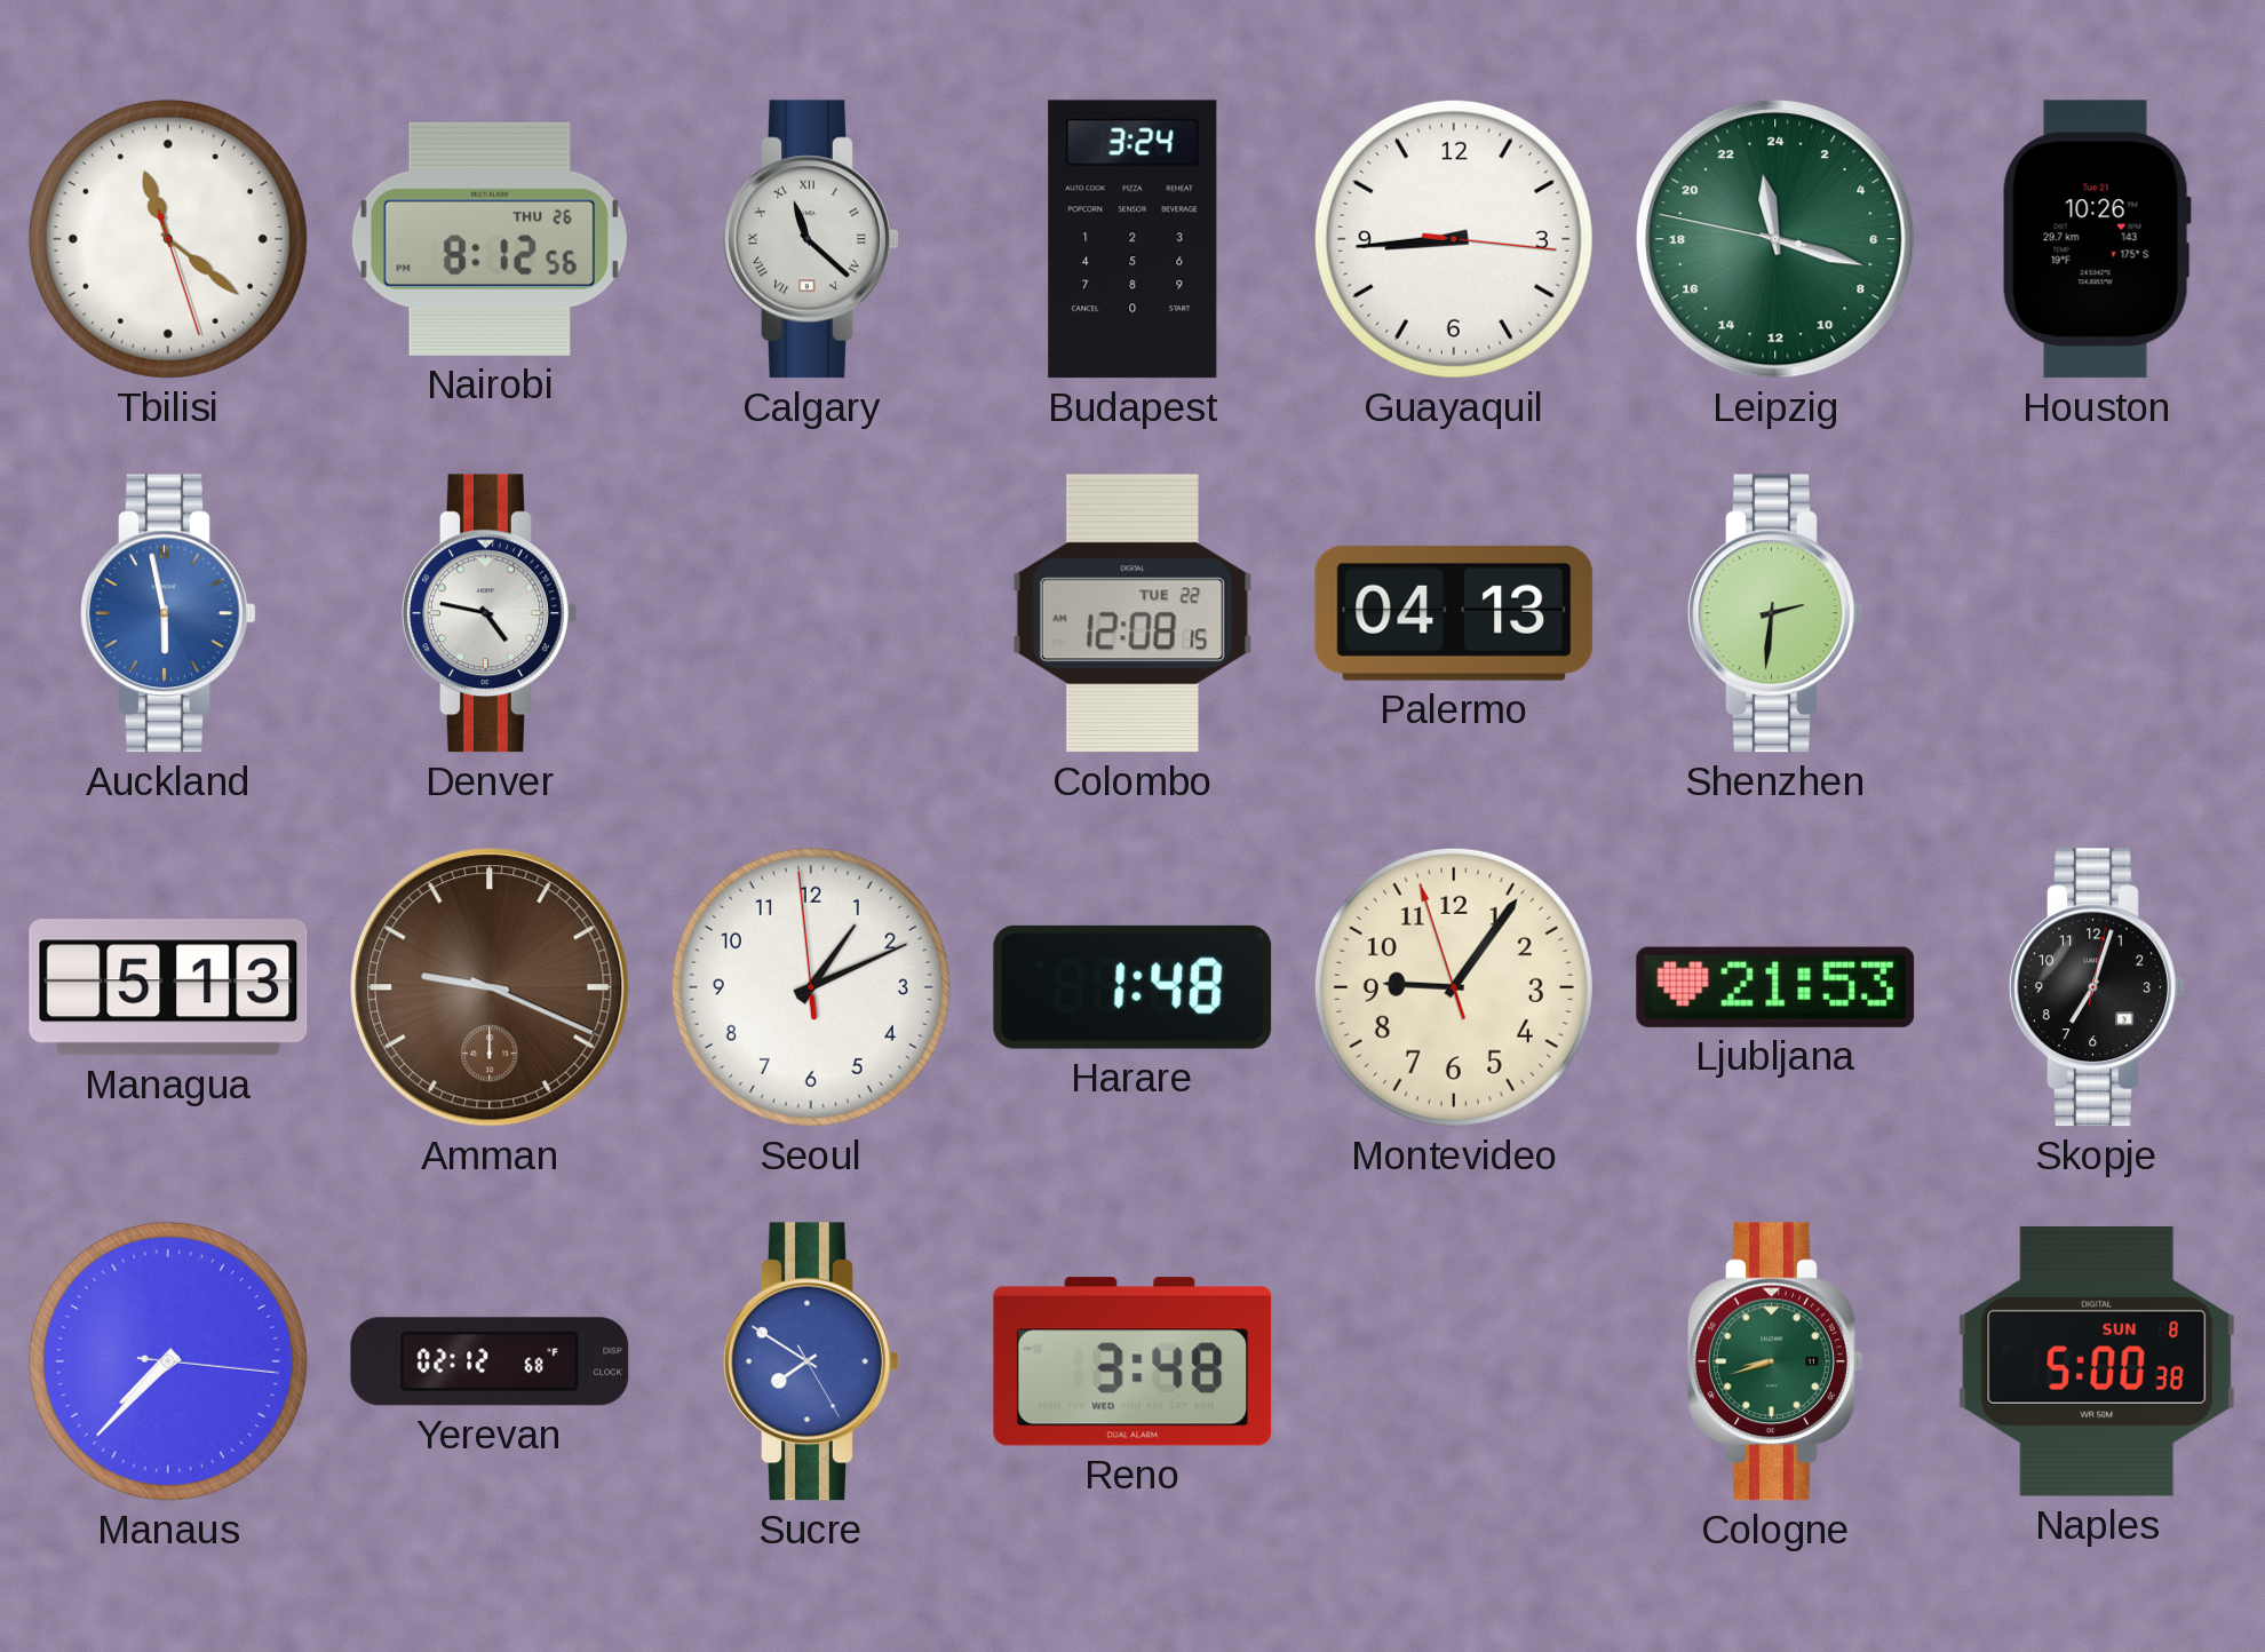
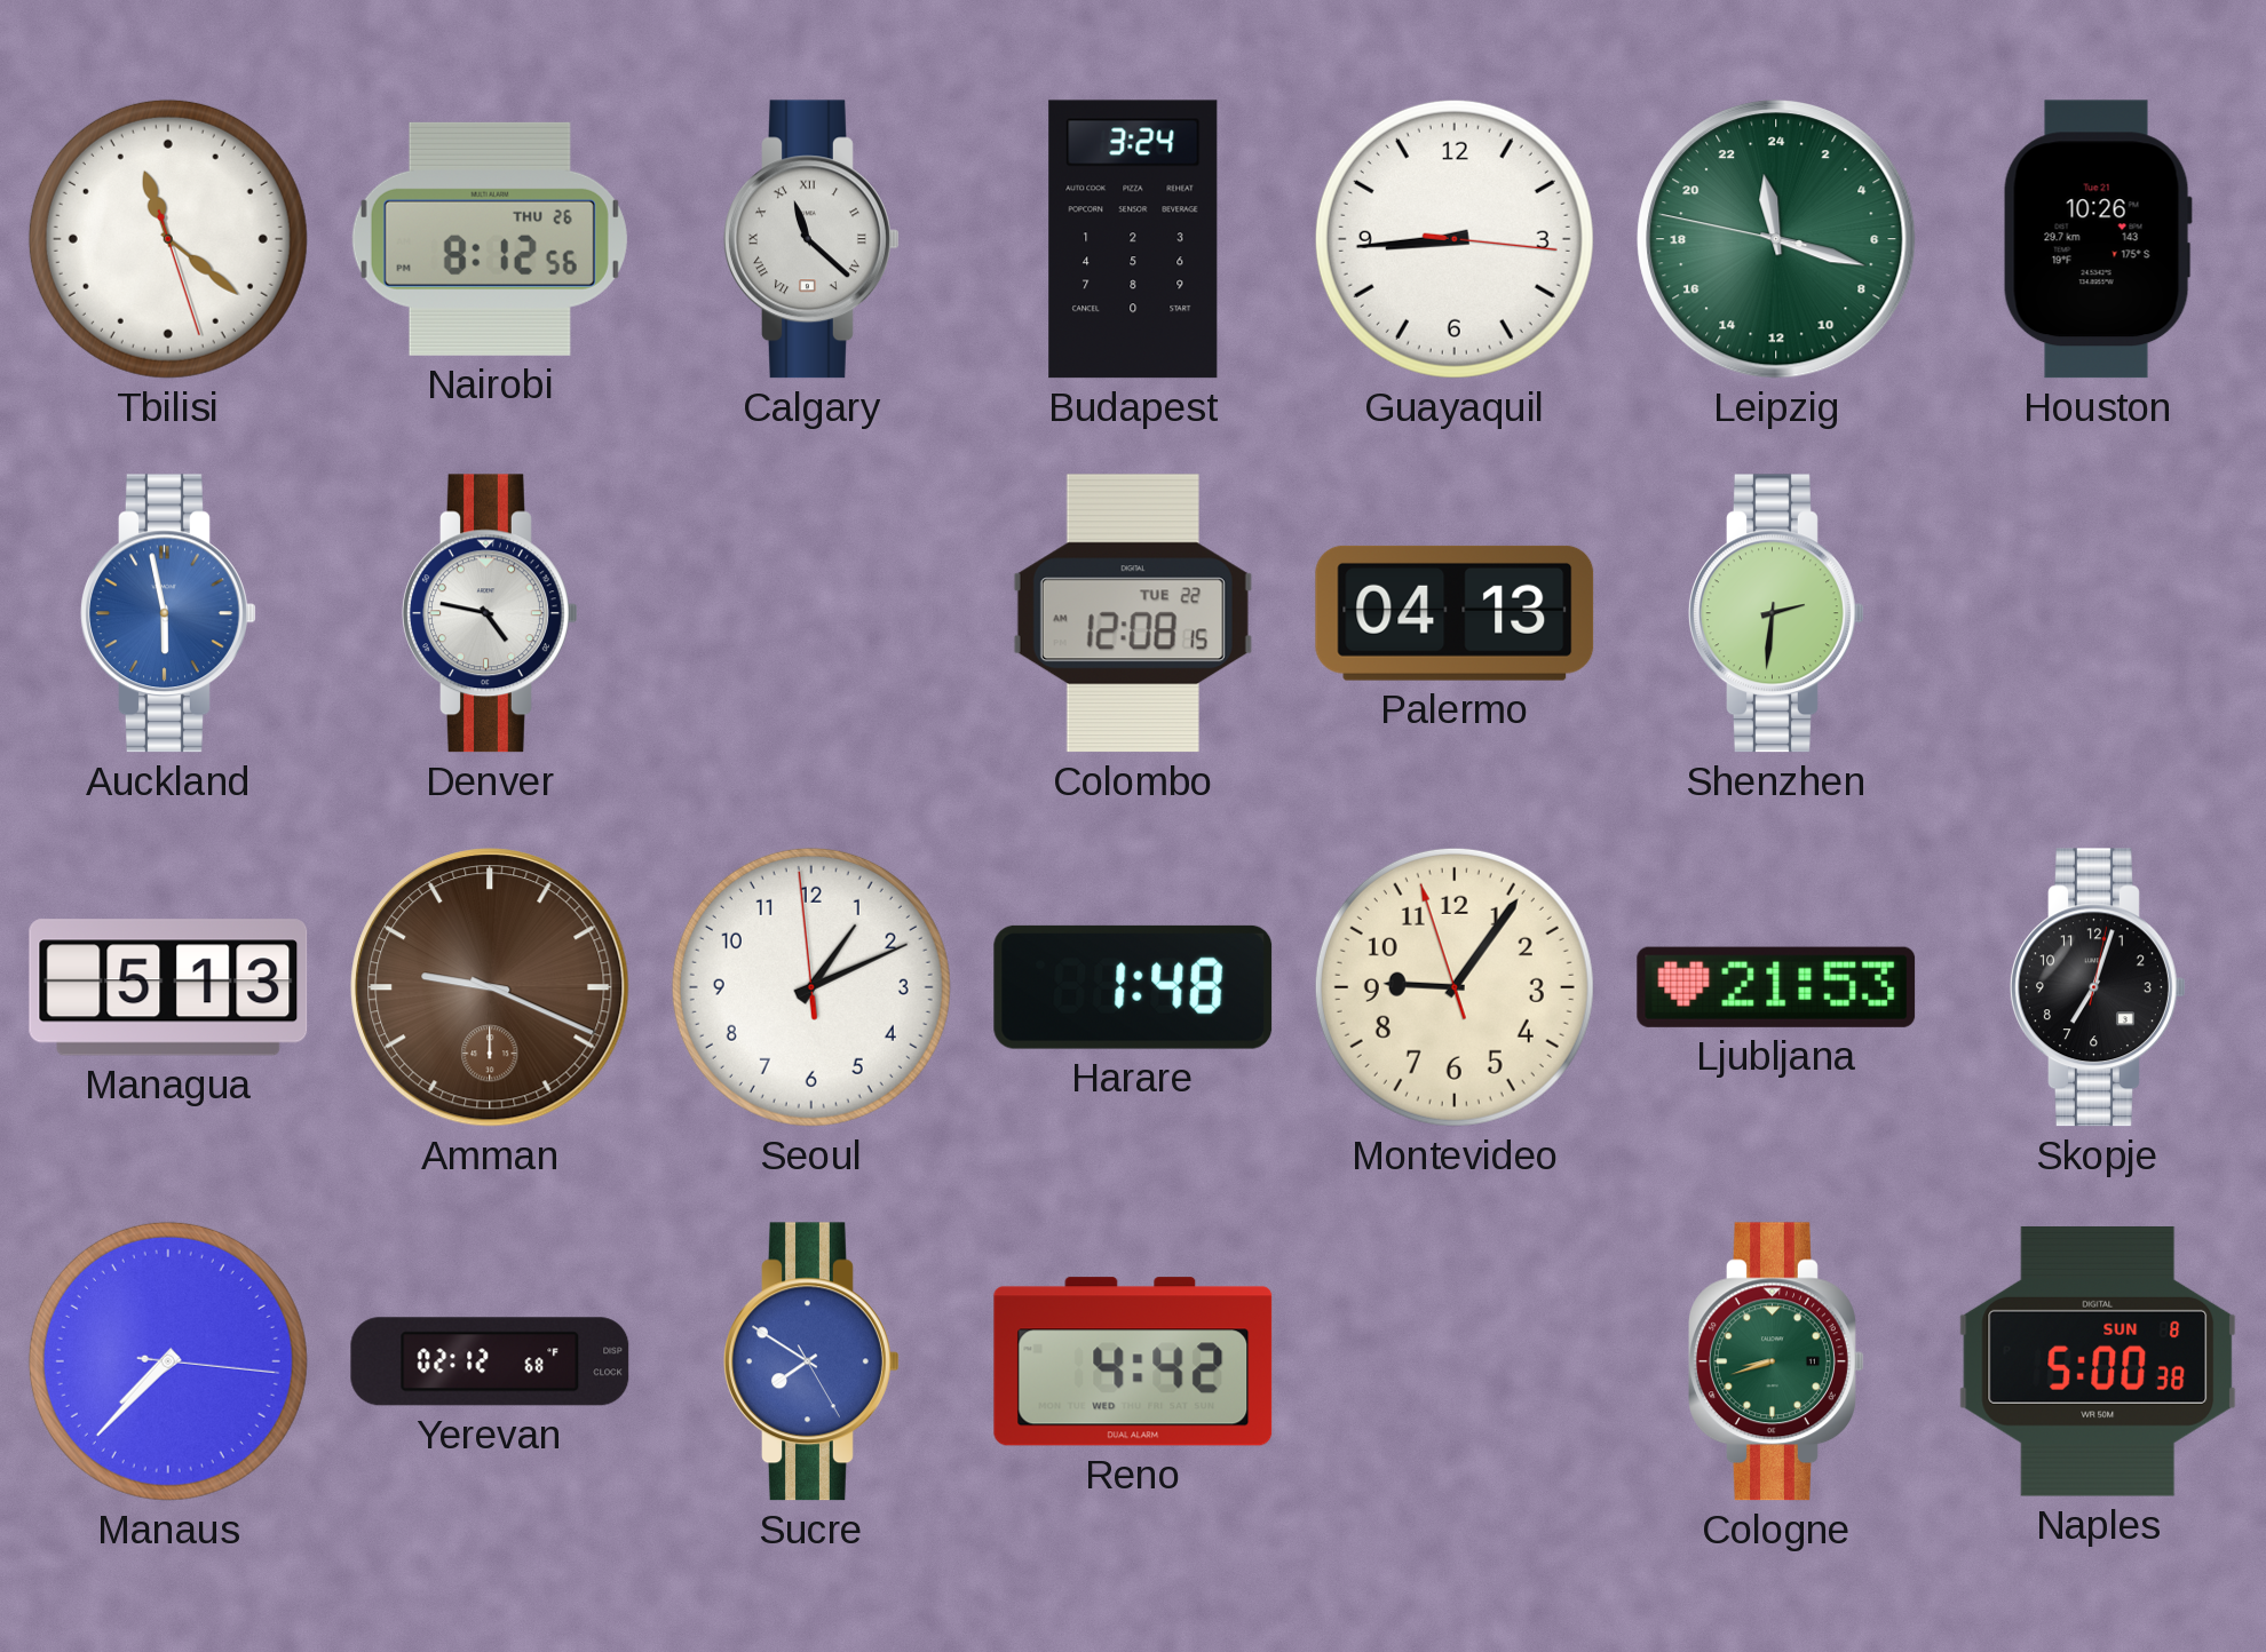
Reno: 3:48 -> 4:42 (1133, 1361)
